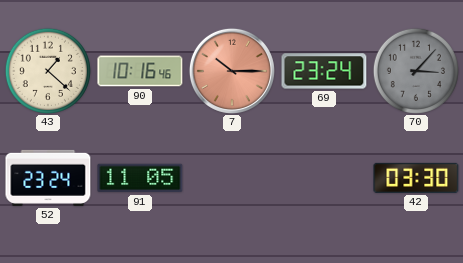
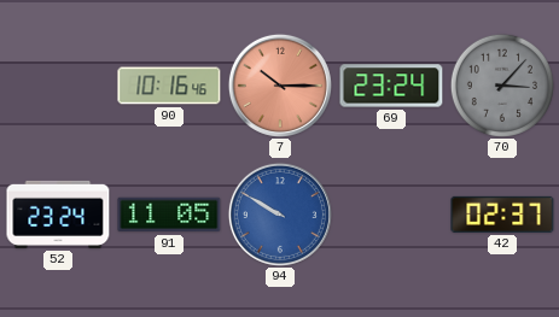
43: 1:22 -> none (48, 71)
94: none -> 9:50 (280, 215)
42: 03:30 -> 02:37 (502, 215)
